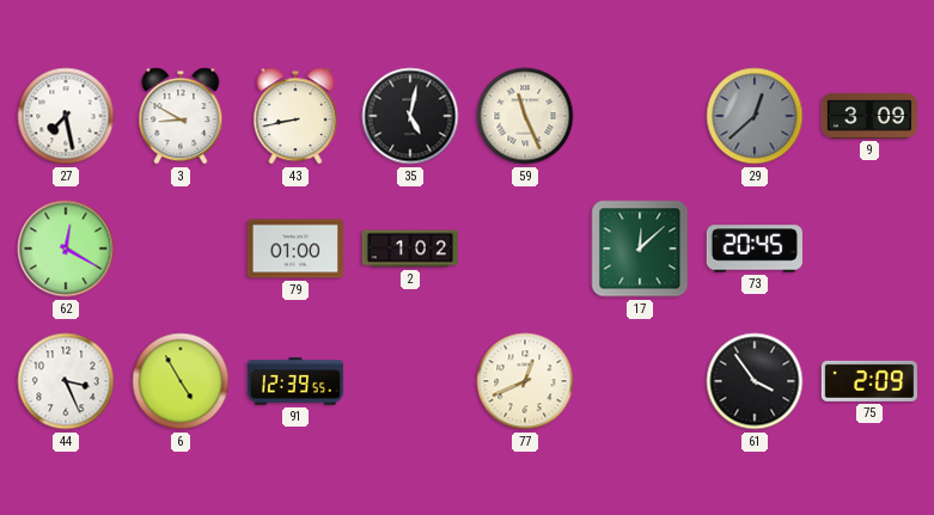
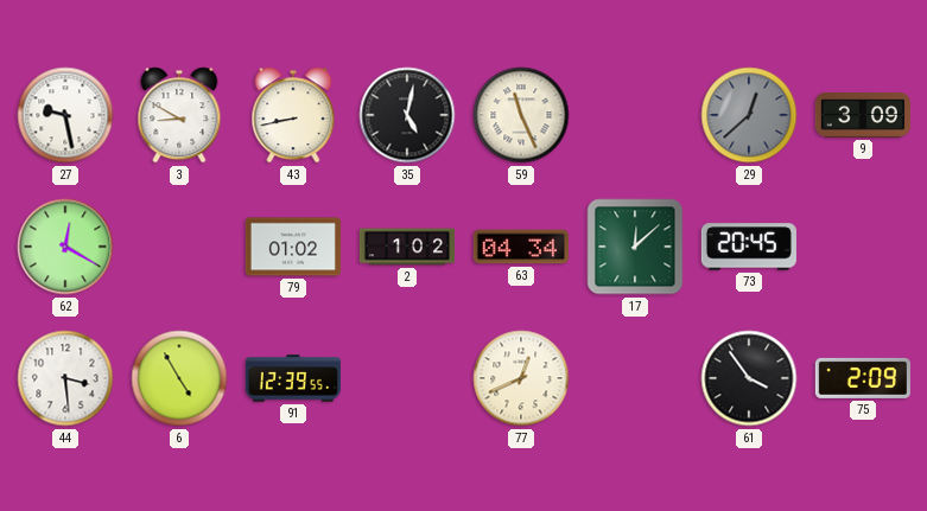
27: 7:28 -> 9:28 (65, 115)
79: 01:00 -> 01:02 (293, 247)
63: none -> 04:34 (521, 247)
44: 3:26 -> 3:29 (65, 378)
